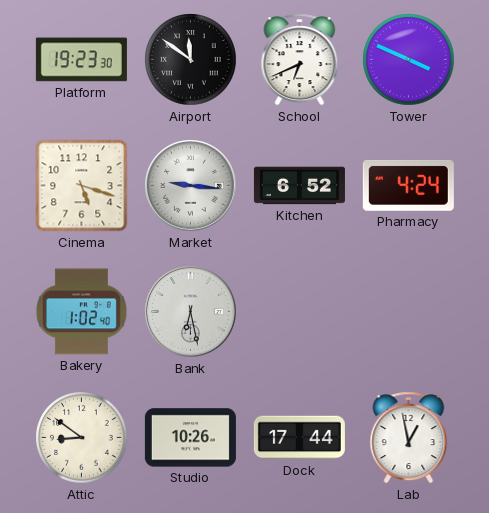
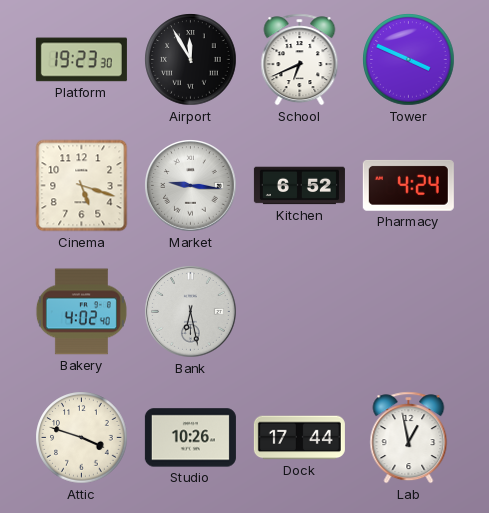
Airport: 11:51 -> 11:55 (191, 60)
Bakery: 1:02 -> 4:02 (81, 312)
Attic: 8:51 -> 3:48 (82, 438)
